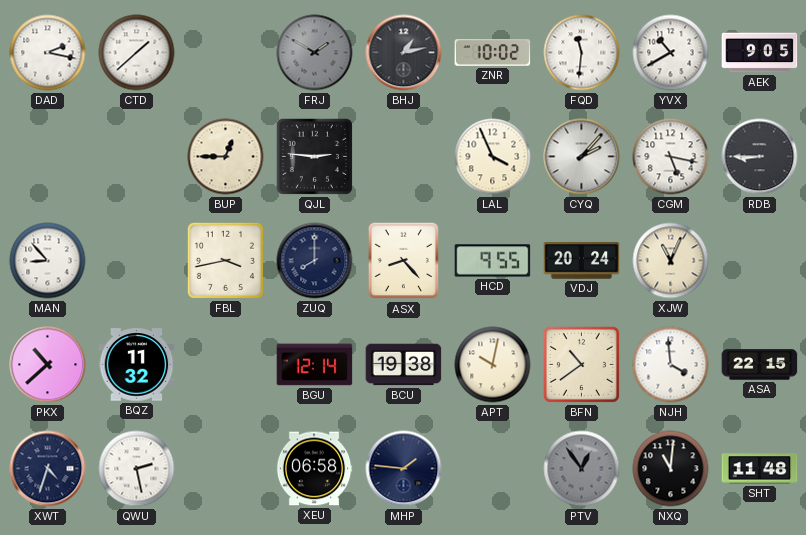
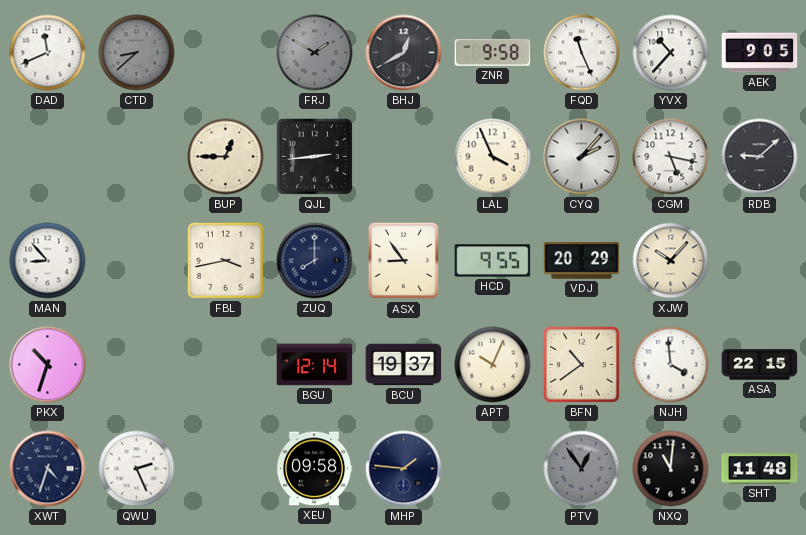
DAD: 2:17 -> 11:41 (48, 53)
CTD: 1:38 -> 8:38 (137, 53)
CTD dial: white -> grey (137, 53)
BHJ: 1:13 -> 12:40 (404, 53)
ZNR: 10:02 -> 9:58 (493, 53)
FQD: 11:31 -> 11:26 (582, 53)
YVX: 10:40 -> 10:37 (671, 53)
QJL: 2:46 -> 2:44 (314, 156)
RDB: 8:45 -> 9:08 (760, 157)
ASX: 8:23 -> 8:54 (404, 261)
VDJ: 20:24 -> 20:29 (582, 261)
XJW: 11:04 -> 10:07 (671, 261)
PKX: 10:38 -> 10:33 (48, 365)
BQZ: 11:32 -> none (137, 365)
BCU: 19:38 -> 19:37 (404, 365)
APT: 10:02 -> 10:04 (493, 365)
QWU: 2:28 -> 2:26 (137, 469)
XEU: 06:58 -> 09:58 (314, 469)
